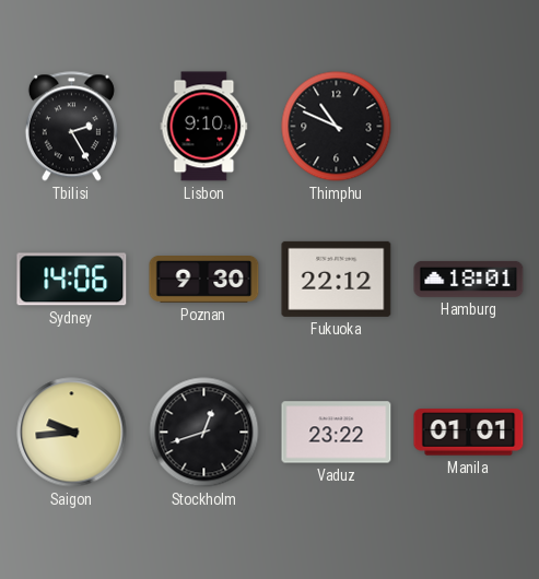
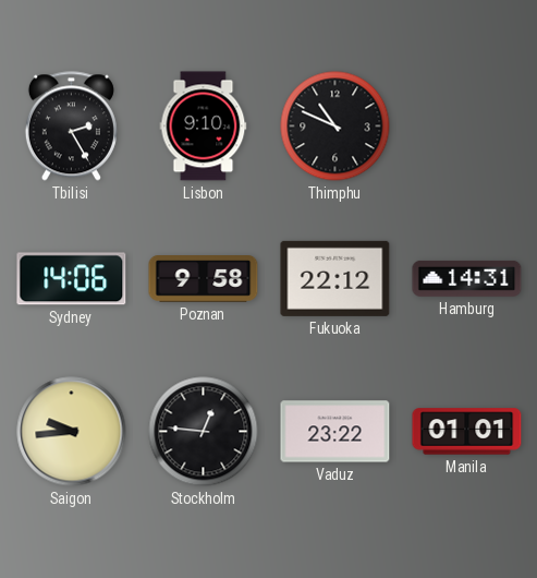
Poznan: 9:30 -> 9:58 (204, 279)
Hamburg: 18:01 -> 14:31 (467, 278)
Stockholm: 12:42 -> 12:46 (204, 432)
